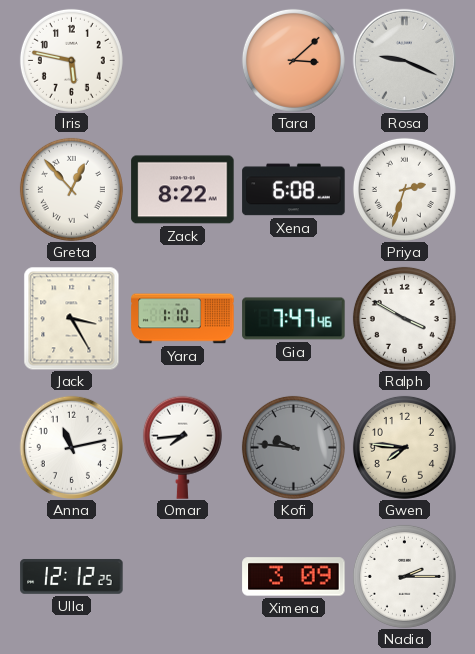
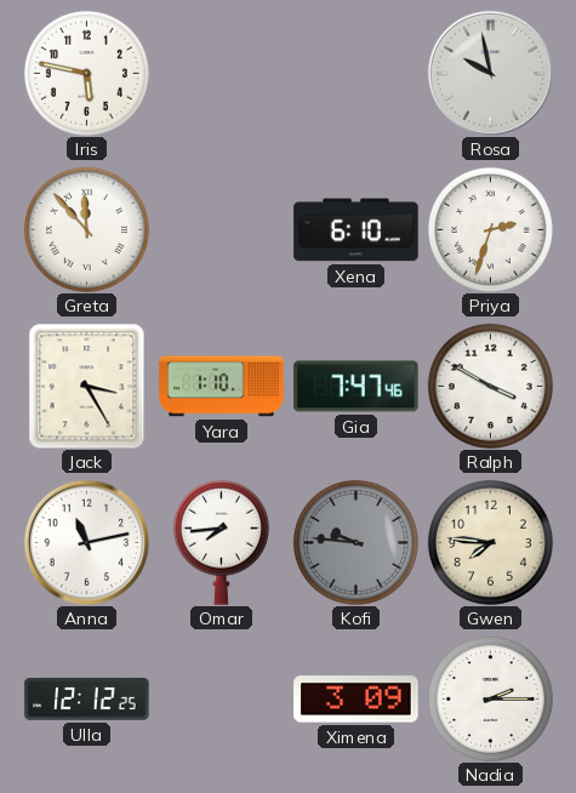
Tara: 3:08 -> none (293, 60)
Rosa: 9:19 -> 9:58 (490, 73)
Greta: 12:53 -> 11:53 (86, 229)
Zack: 8:22 -> none (183, 190)
Xena: 6:08 -> 6:10 (357, 230)
